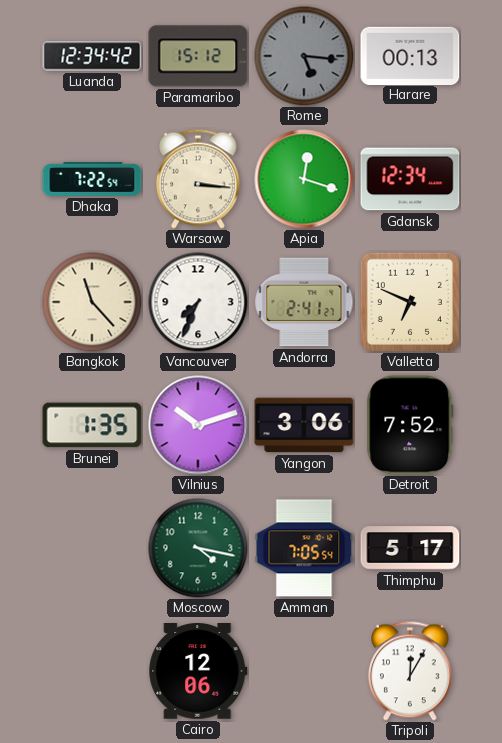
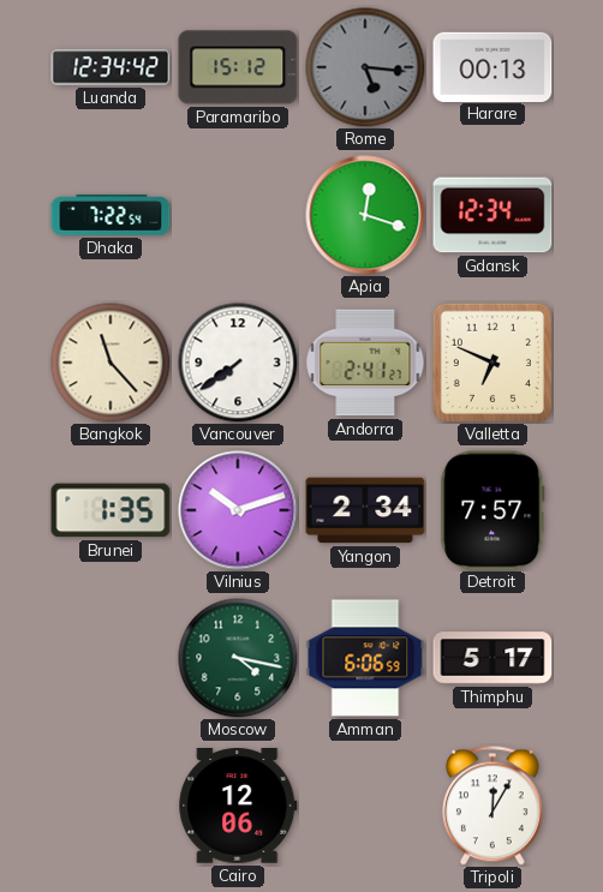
Warsaw: 3:16 -> none (198, 179)
Vancouver: 7:34 -> 7:39 (238, 363)
Yangon: 3:06 -> 2:34 (365, 510)
Detroit: 7:52 -> 7:57 (492, 510)
Amman: 7:05 -> 6:06 (365, 658)
